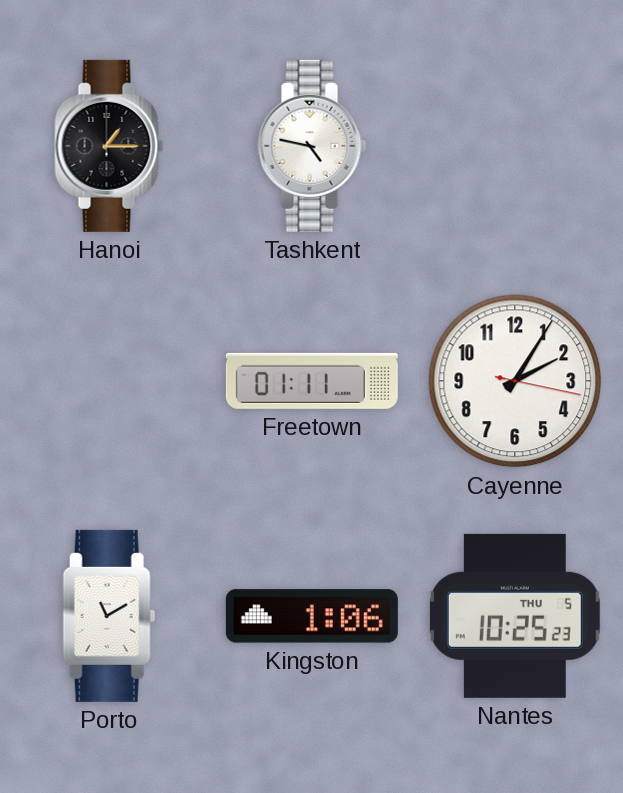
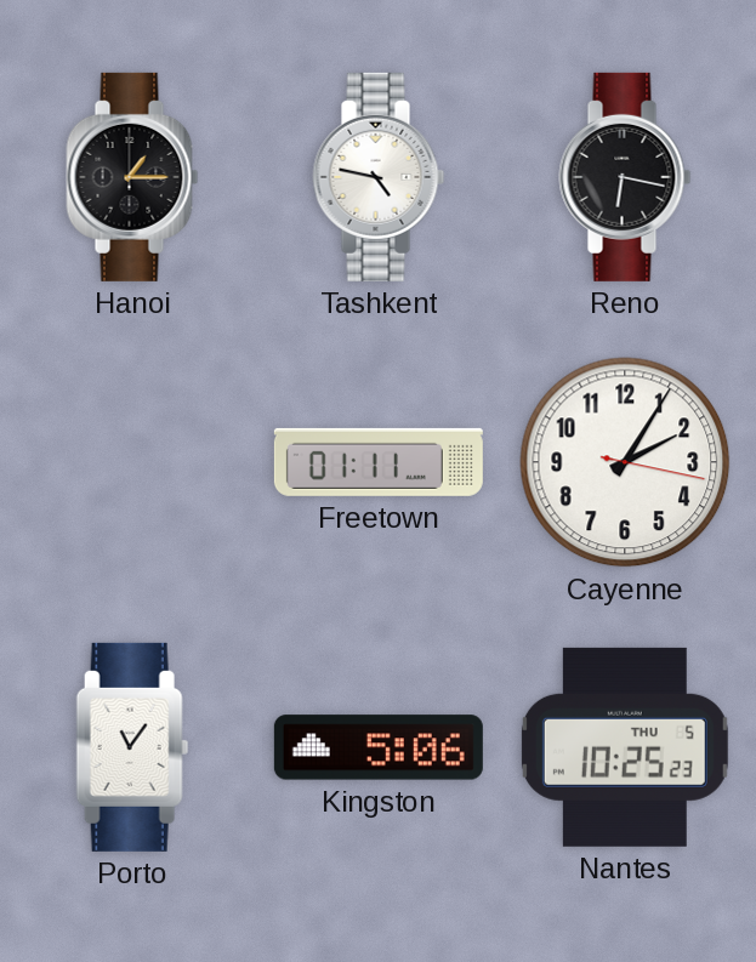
Reno: none -> 6:17 (625, 177)
Porto: 11:10 -> 11:06 (132, 747)
Kingston: 1:06 -> 5:06 (379, 747)
